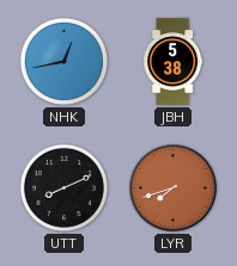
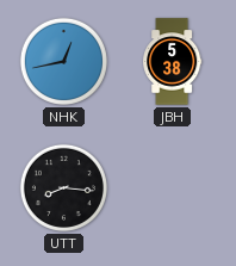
UTT: 8:11 -> 8:16 (63, 187)
LYR: 7:42 -> none (174, 188)
